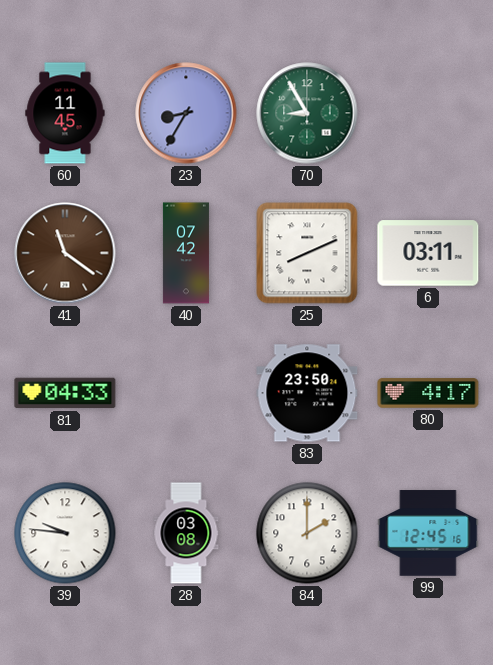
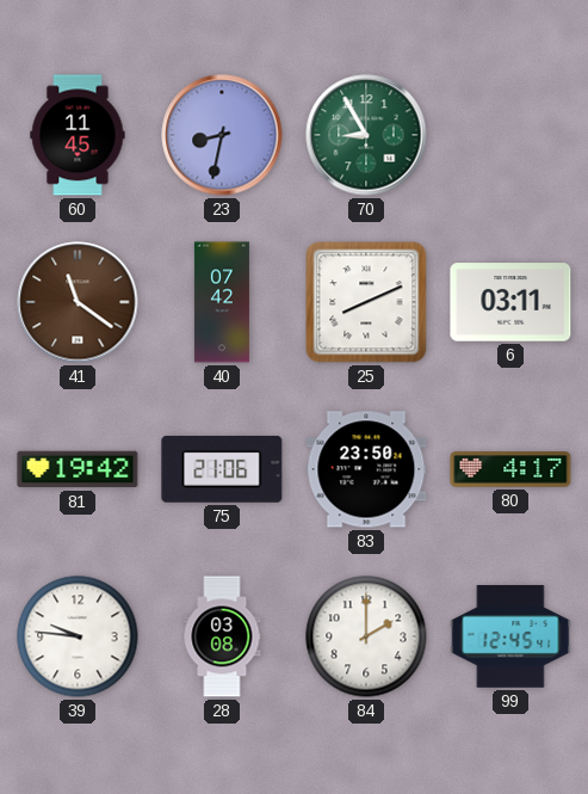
23: 8:35 -> 8:32 (222, 135)
81: 04:33 -> 19:42 (78, 469)
75: none -> 21:06 (222, 469)
99: 12:45:16 -> 12:45:41 (510, 636)
